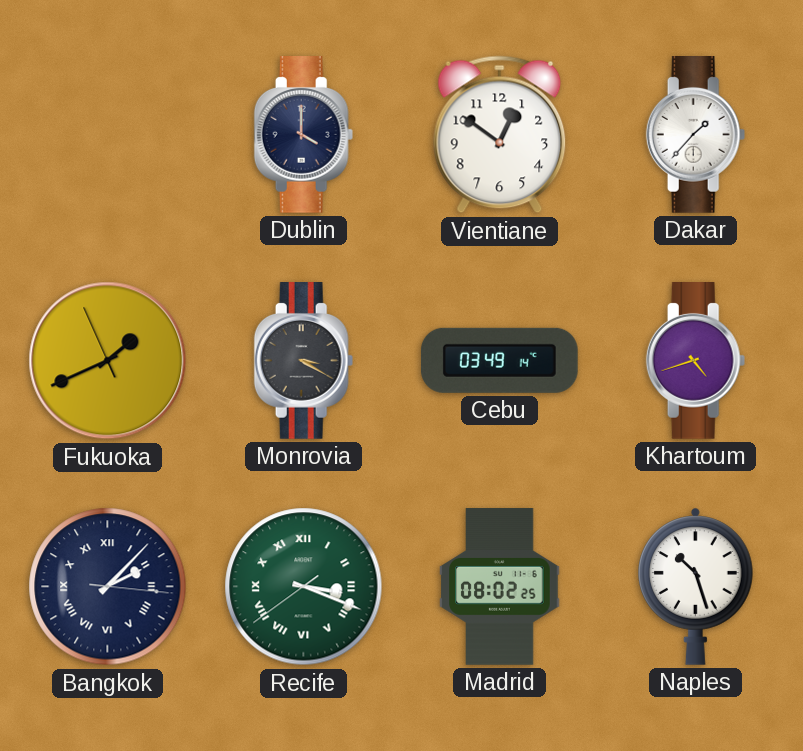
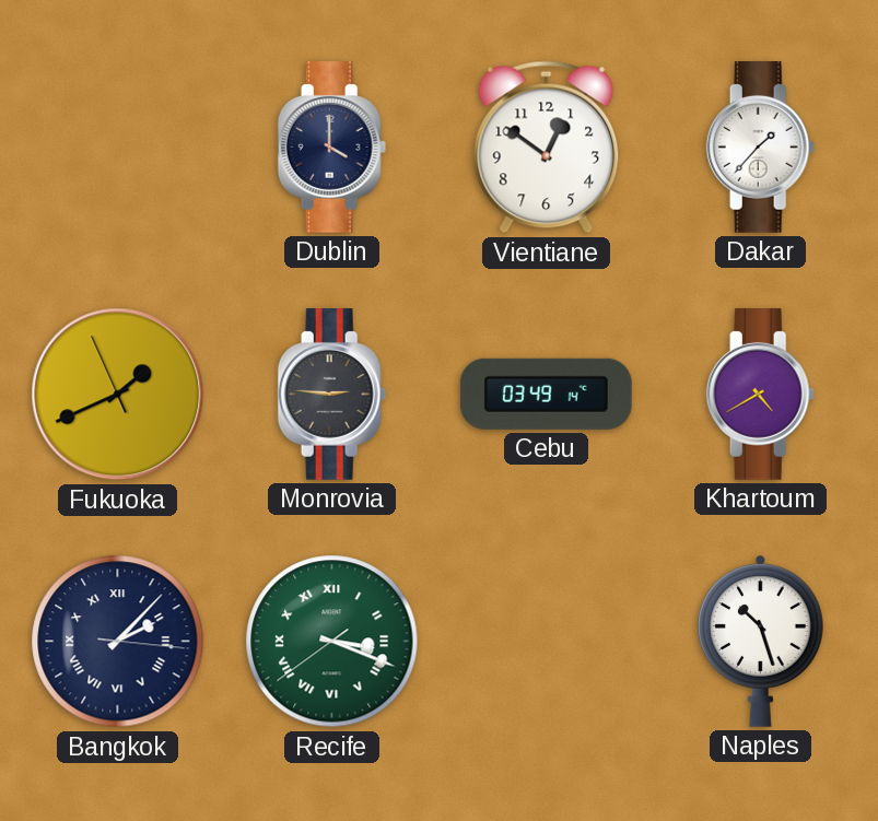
Monrovia: 3:20 -> 2:46 (332, 395)
Khartoum: 4:42 -> 4:40 (761, 395)
Madrid: 08:02 -> none (500, 587)
